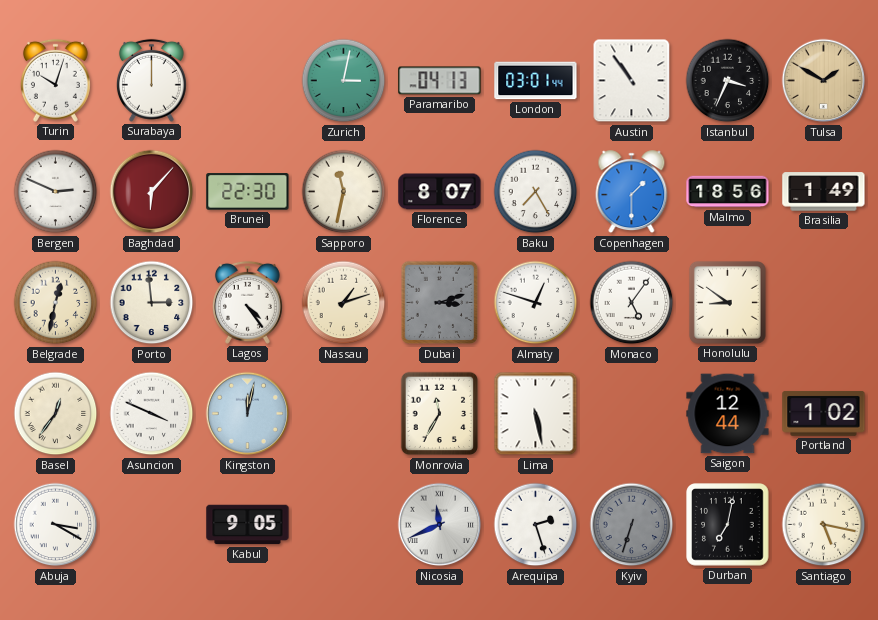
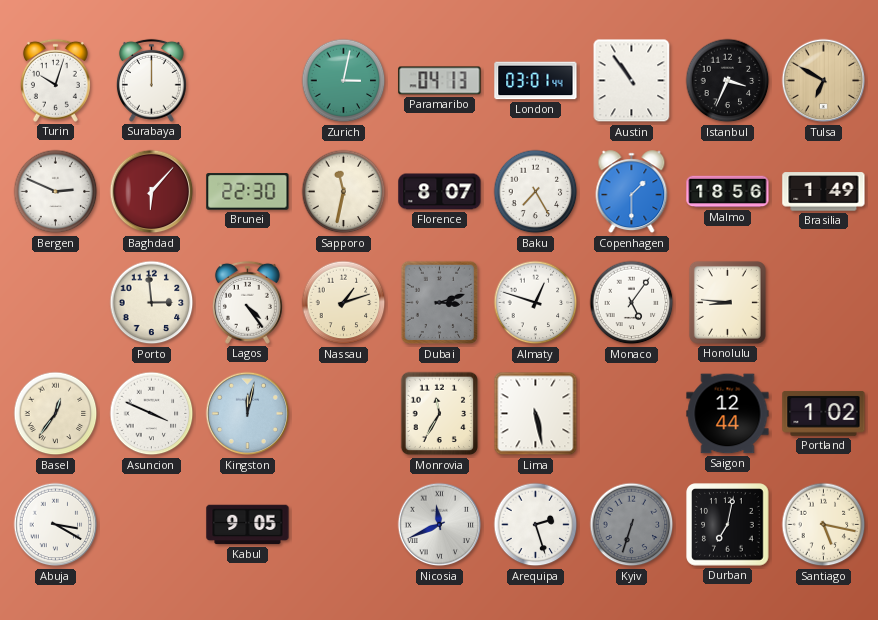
Tulsa: 1:50 -> 6:50 (824, 81)
Belgrade: 12:32 -> none (56, 303)
Honolulu: 8:51 -> 8:46 (727, 302)
